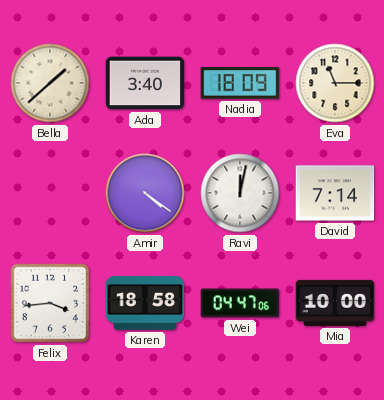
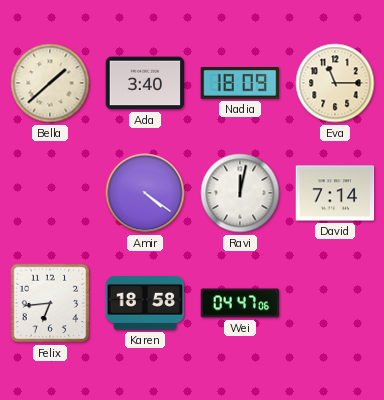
Felix: 3:44 -> 6:44 (50, 303)
Mia: 10:00 -> none (335, 303)
